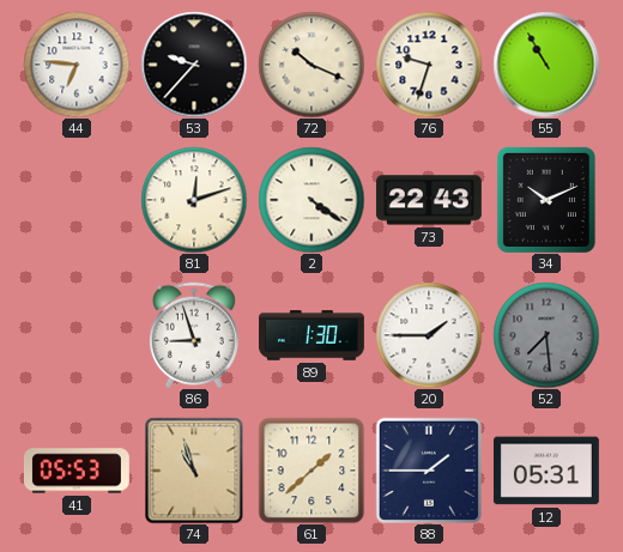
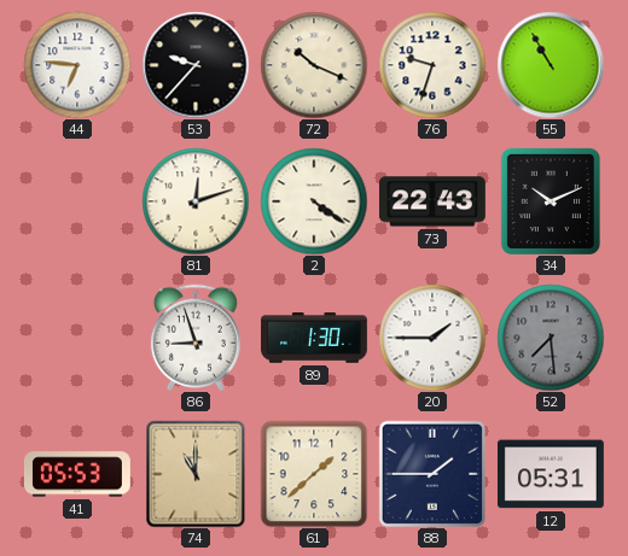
74: 10:57 -> 11:00 (196, 474)
